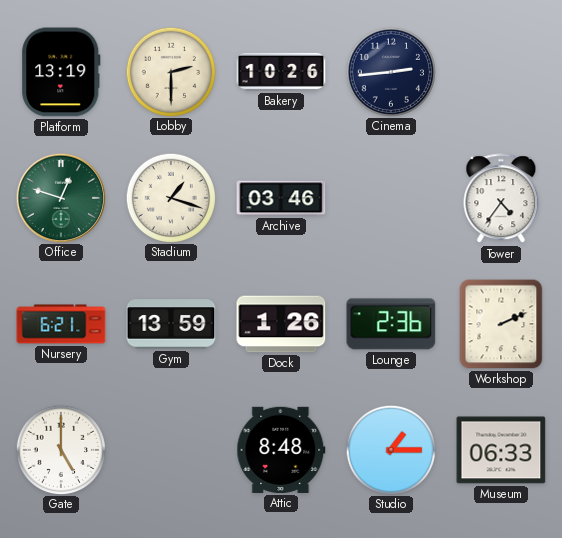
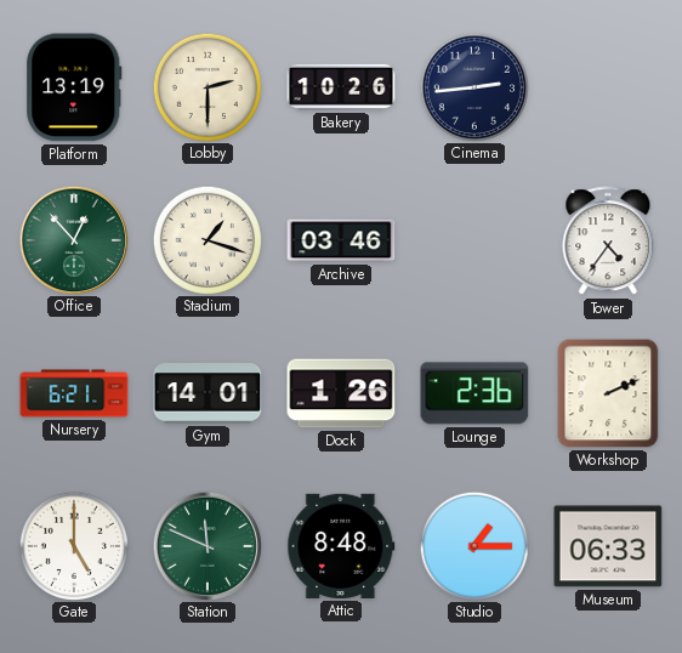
Office: 12:48 -> 12:53 (73, 239)
Gym: 13:59 -> 14:01 (208, 393)
Station: none -> 11:49 (206, 545)
